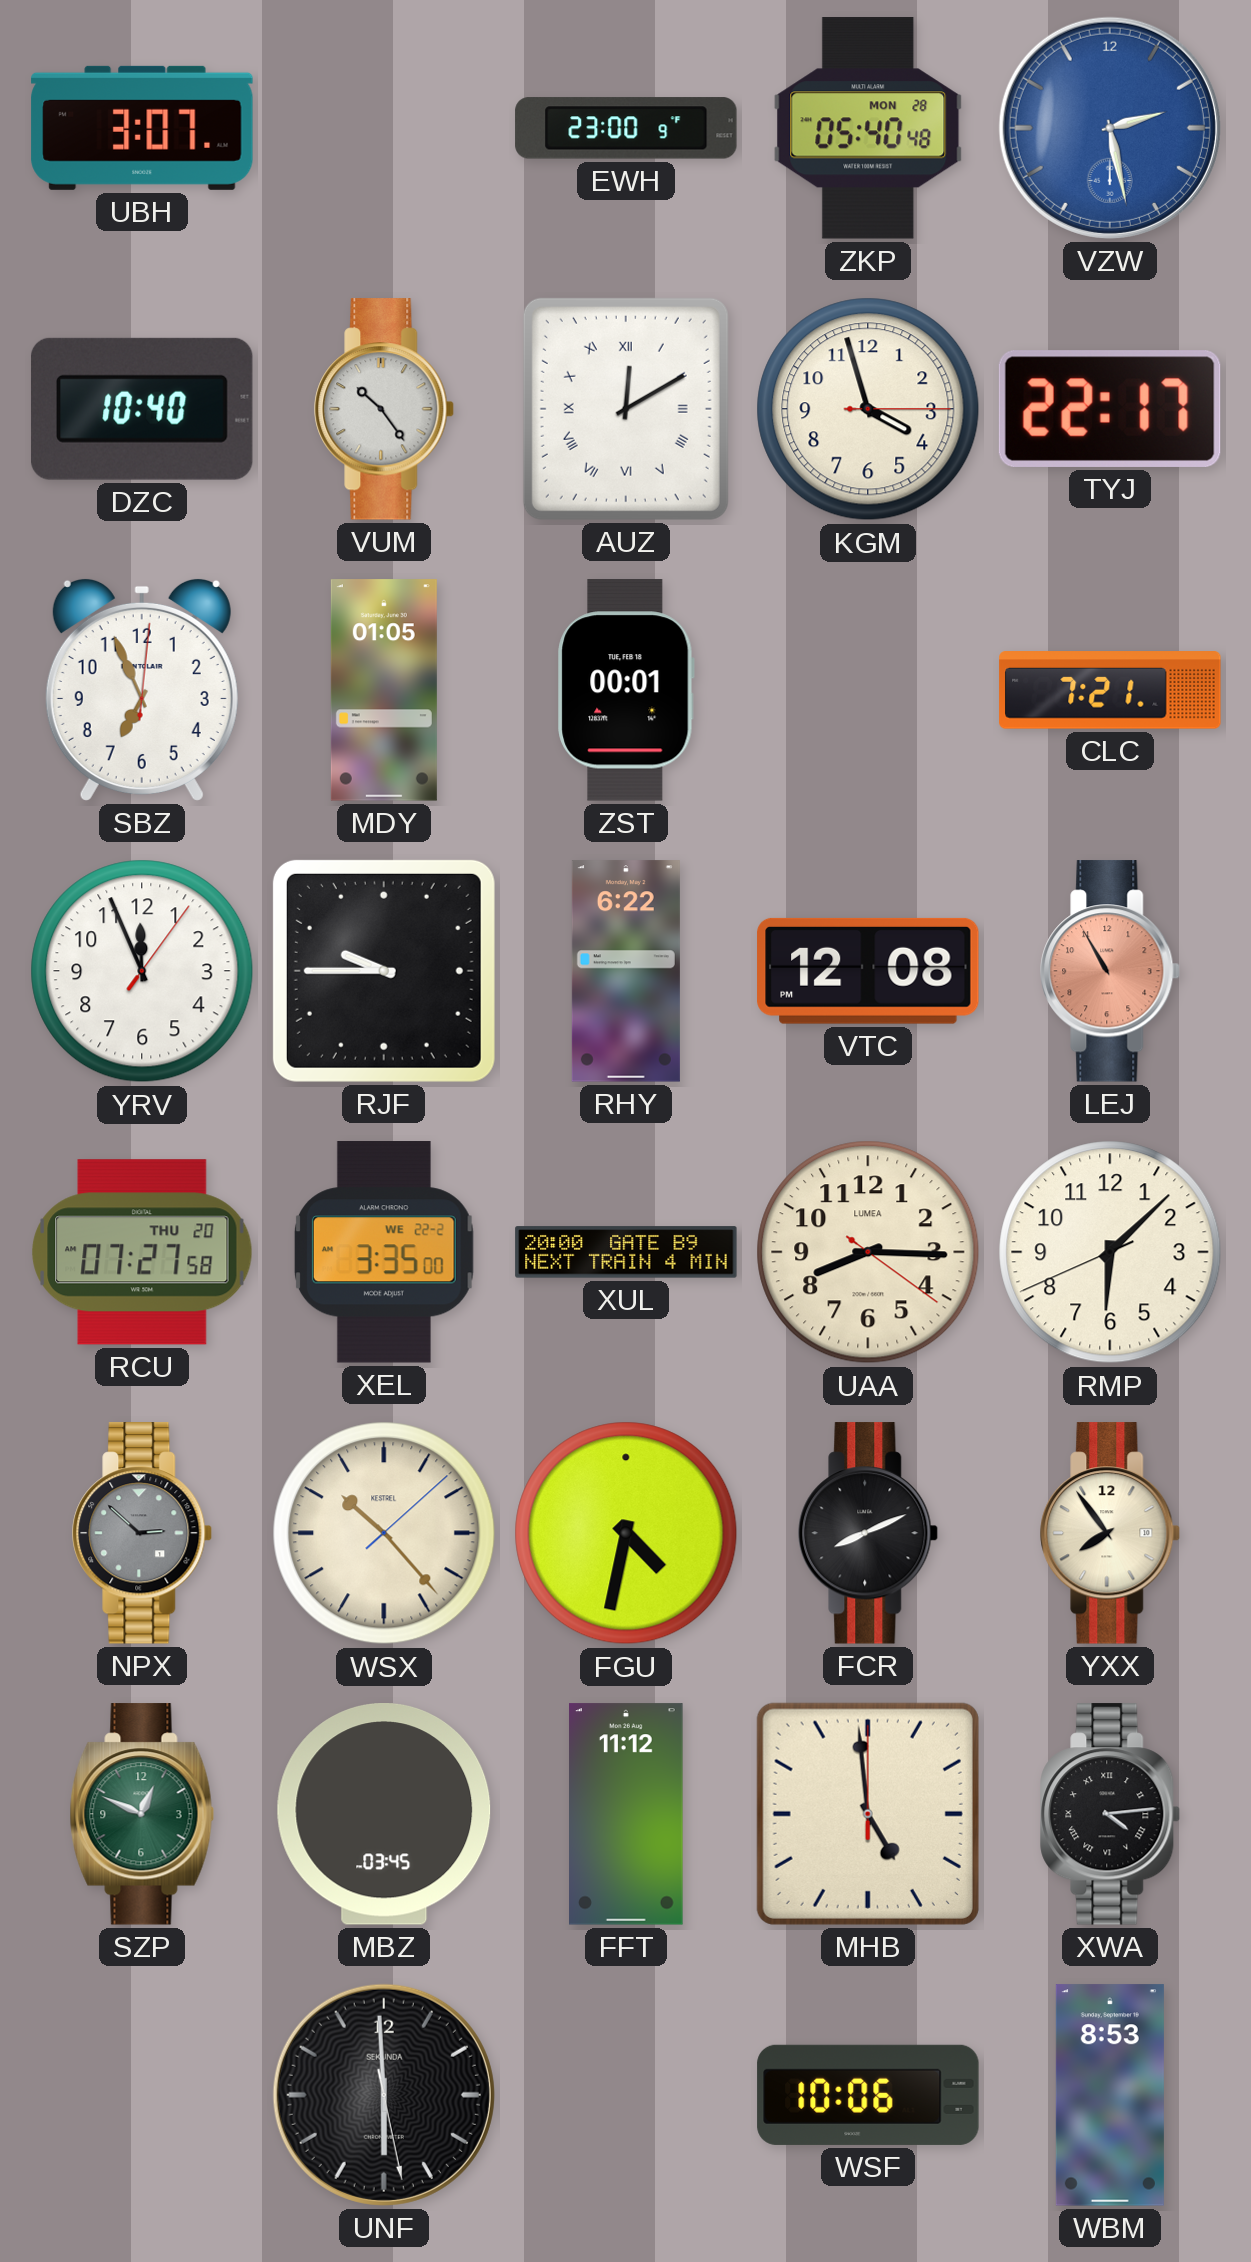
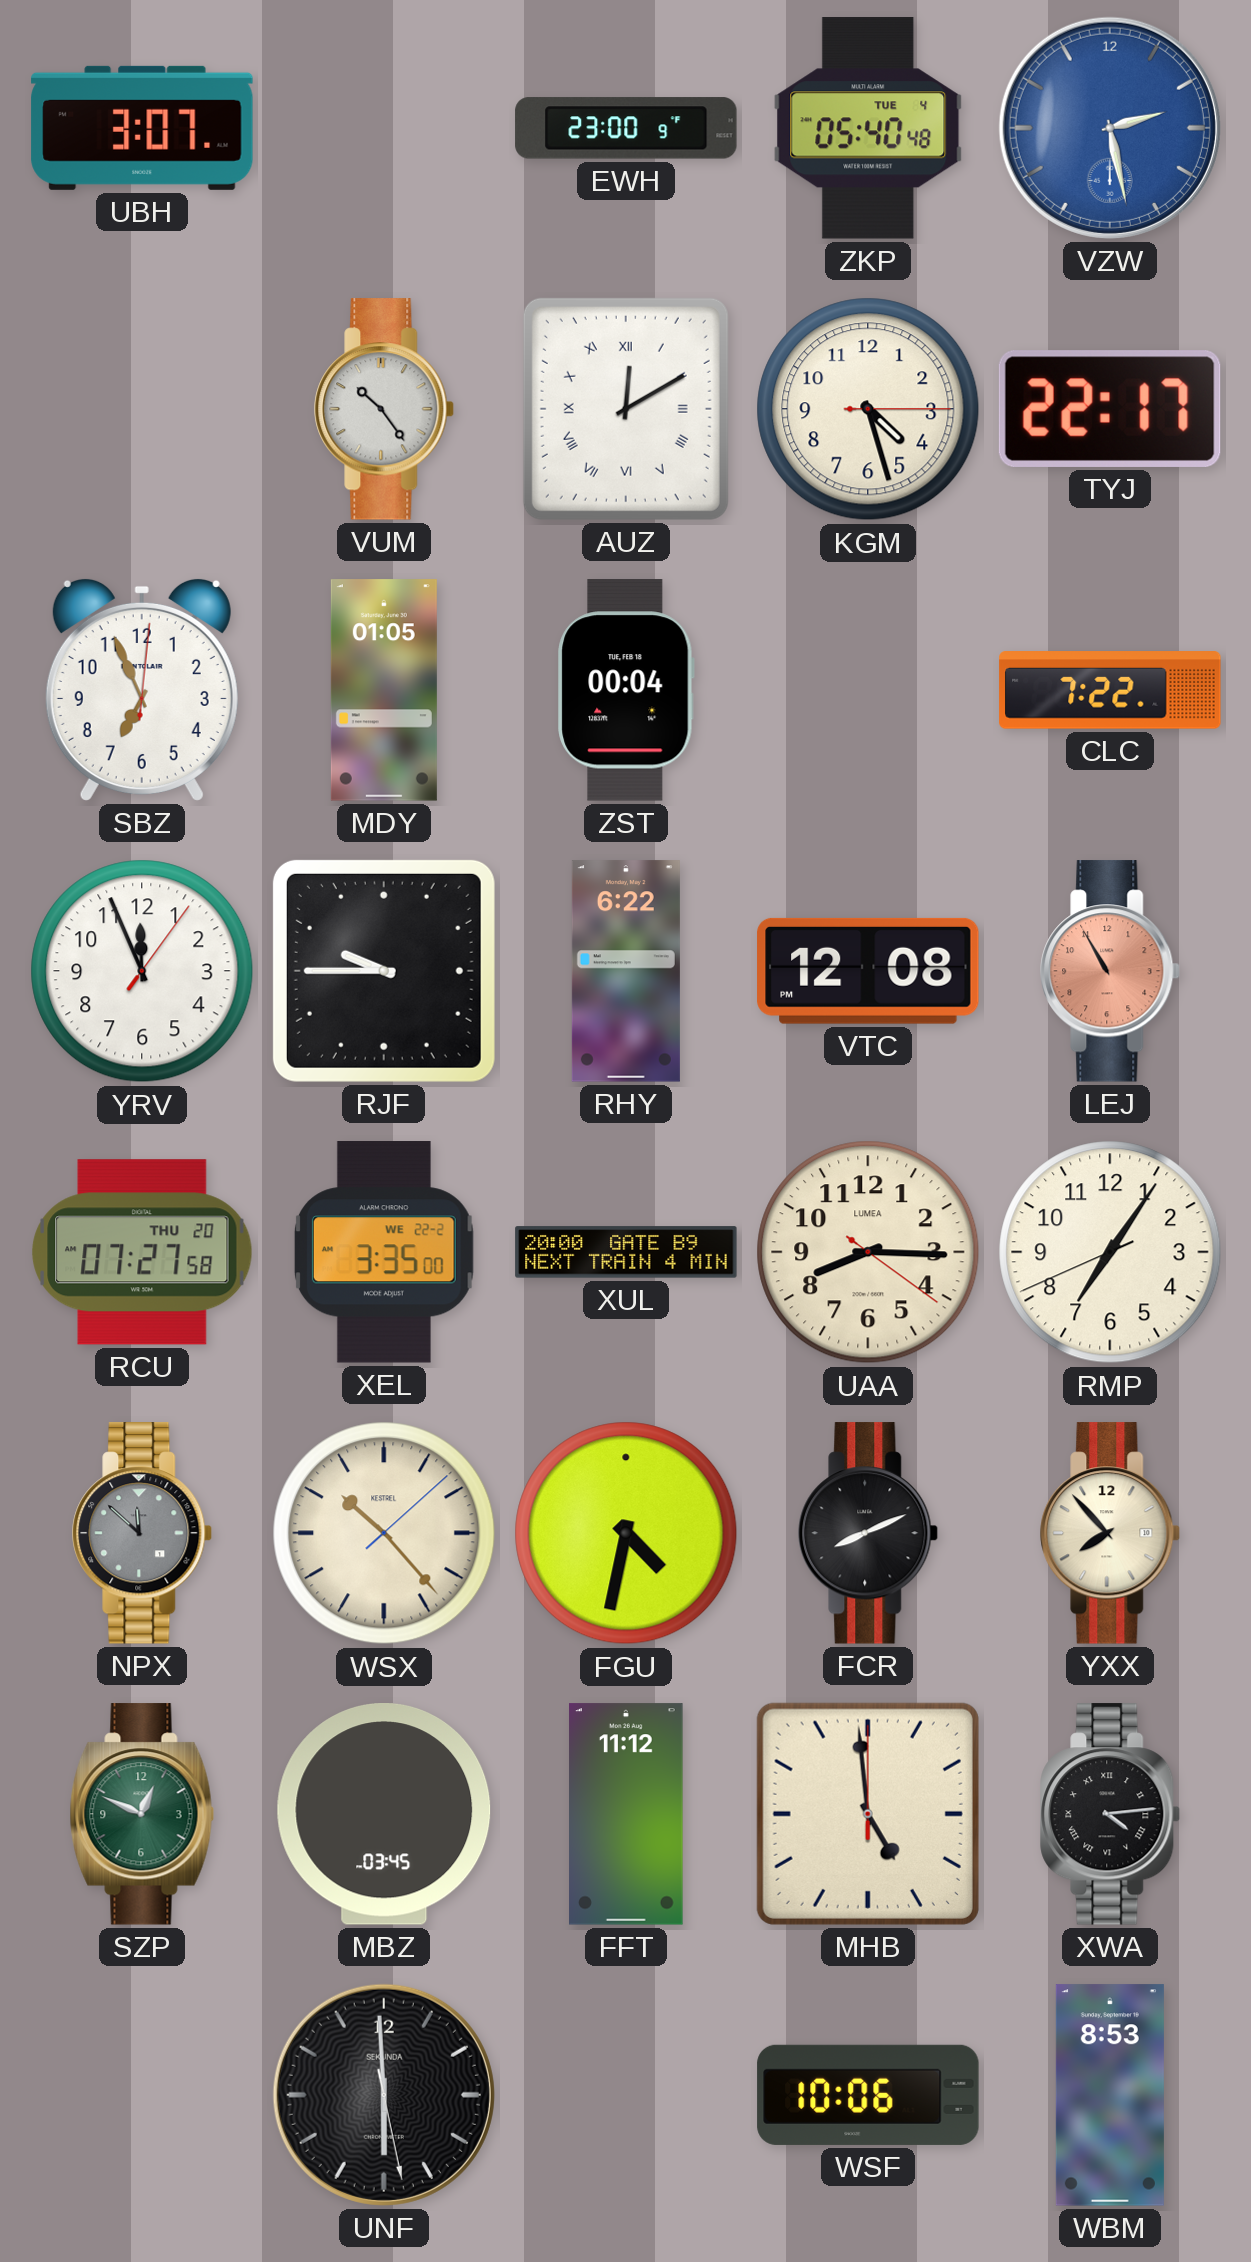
ZKP date: MON 28 -> TUE 4 (868, 128)
DZC: 10:40 -> none (142, 409)
KGM: 3:57 -> 4:27 (868, 409)
ZST: 00:01 -> 00:04 (626, 690)
CLC: 7:21 -> 7:22 (1110, 690)
RMP: 6:07 -> 7:05 (1110, 1252)
NPX: 2:52 -> 11:52 (143, 1533)
YXX: 7:54 -> 7:53 (1111, 1533)
